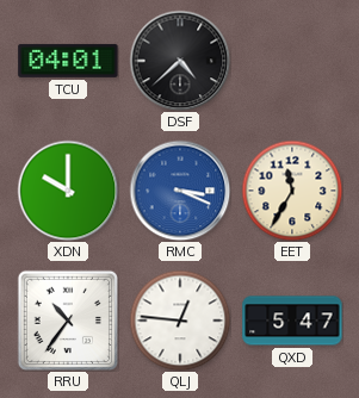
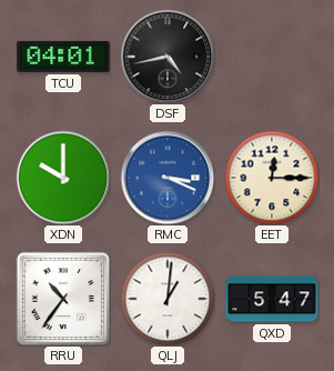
DSF: 4:38 -> 4:43 (168, 57)
EET: 11:35 -> 12:15 (272, 178)
QLJ: 12:46 -> 1:01 (168, 299)
